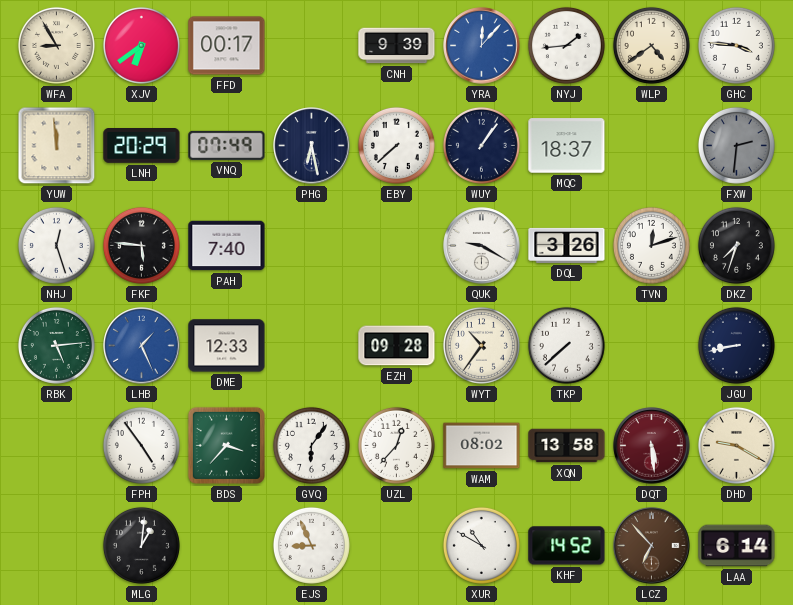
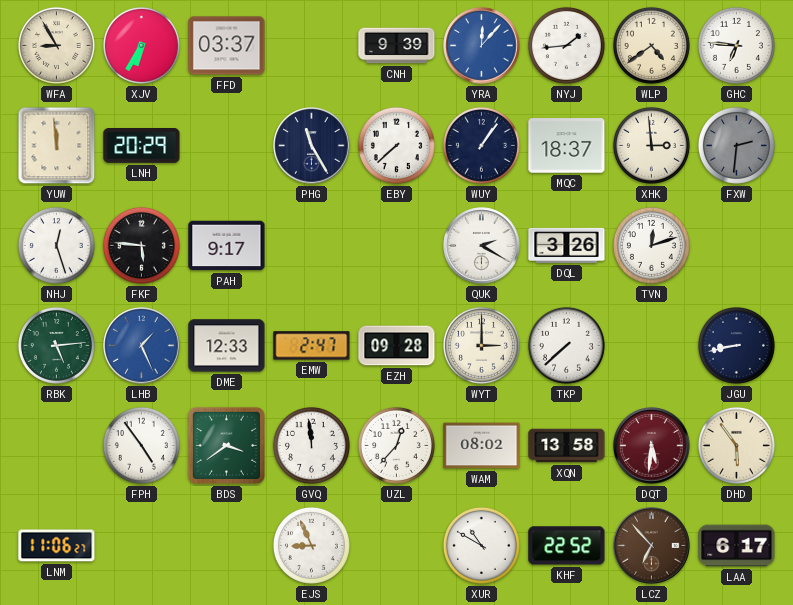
XJV: 6:39 -> 6:35 (141, 45)
FFD: 00:17 -> 03:37 (227, 46)
GHC: 3:46 -> 6:46 (736, 45)
VNQ: 07:49 -> none (227, 145)
PHG: 6:28 -> 11:25 (312, 146)
XHK: none -> 2:59 (651, 145)
PAH: 7:40 -> 9:17 (227, 246)
QUK: 9:20 -> 2:20 (482, 246)
DKZ: 7:33 -> none (736, 245)
EMW: none -> 2:47 (312, 346)
WYT: 10:36 -> 3:00 (481, 345)
BDS: 3:37 -> 3:39 (226, 445)
GVQ: 6:06 -> 11:59 (311, 445)
DQT: 5:29 -> 5:31 (652, 446)
DHD: 9:20 -> 5:54 (736, 445)
LNM: none -> 11:06 (57, 546)
MLG: 1:01 -> none (141, 545)
KHF: 14:52 -> 22:52 (567, 546)
LAA: 6:14 -> 6:17 (737, 546)
